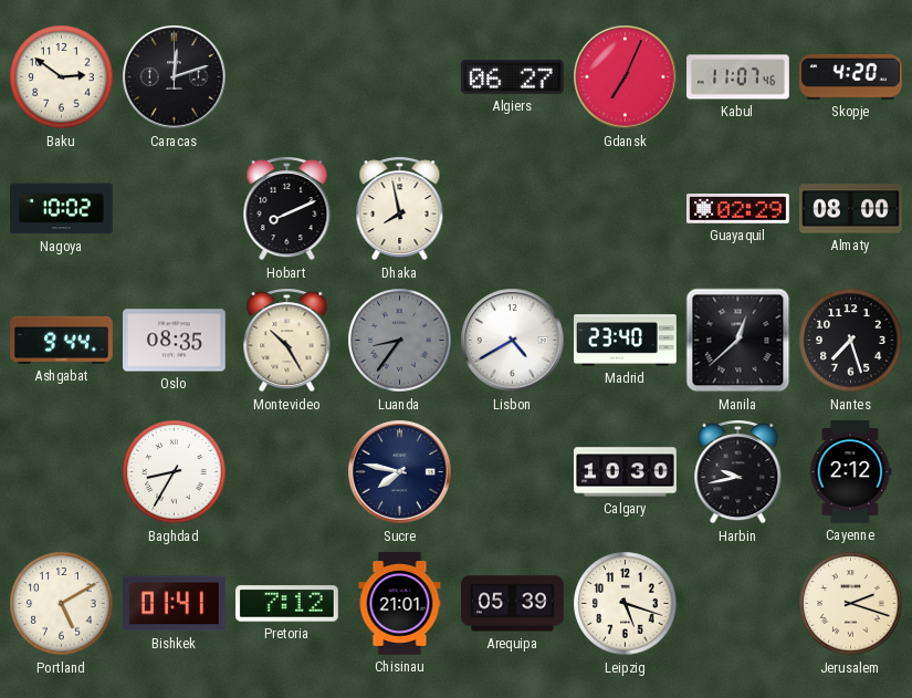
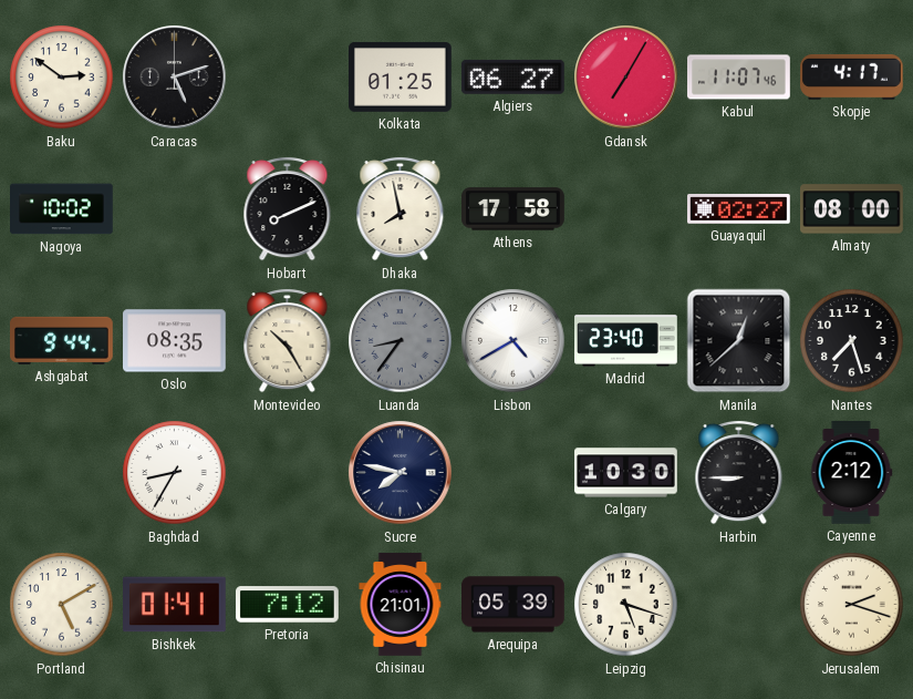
Caracas: 12:12 -> 5:12 (175, 78)
Kolkata: none -> 01:25 (401, 78)
Gdansk: 7:04 -> 7:05 (626, 78)
Skopje: 4:20 -> 4:17 (852, 76)
Athens: none -> 17:58 (513, 209)
Guayaquil: 02:29 -> 02:27 (739, 209)
Harbin: 9:43 -> 8:45 (739, 473)
